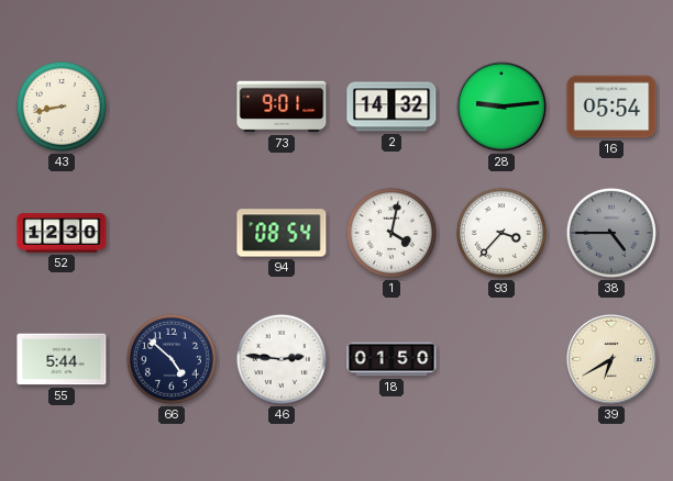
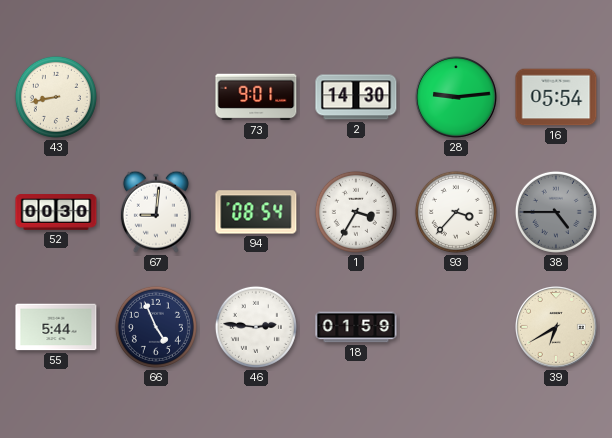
2: 14:32 -> 14:30 (356, 97)
52: 12:30 -> 00:30 (56, 212)
67: none -> 9:01 (156, 212)
1: 4:02 -> 3:35 (356, 212)
66: 4:52 -> 4:56 (156, 327)
18: 01:50 -> 01:59 (356, 327)
